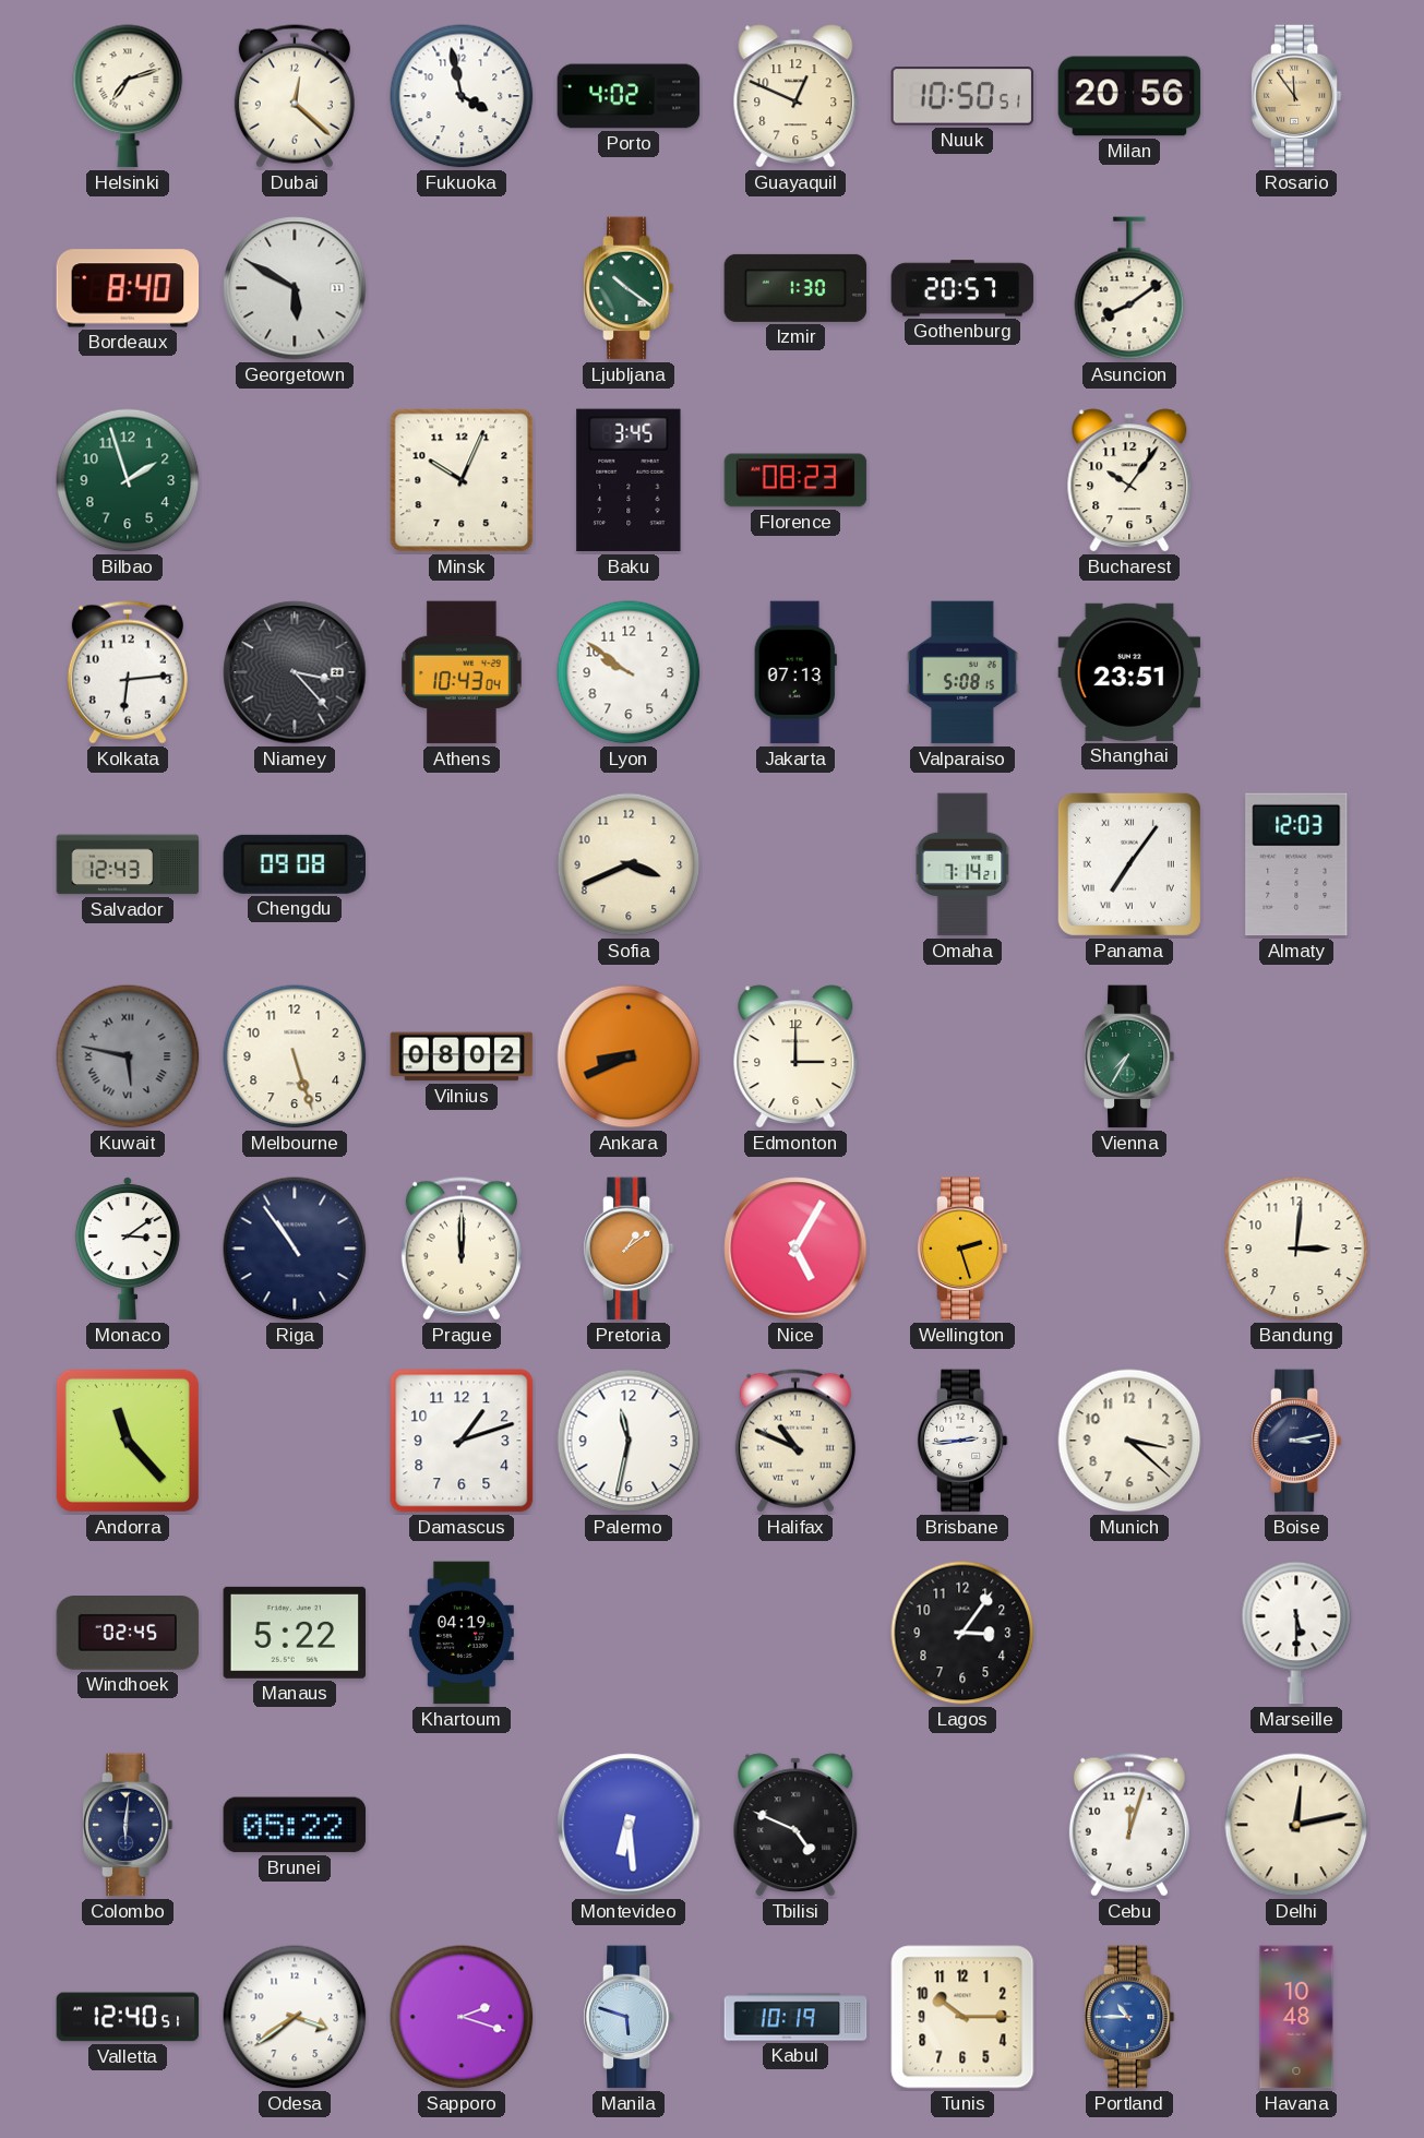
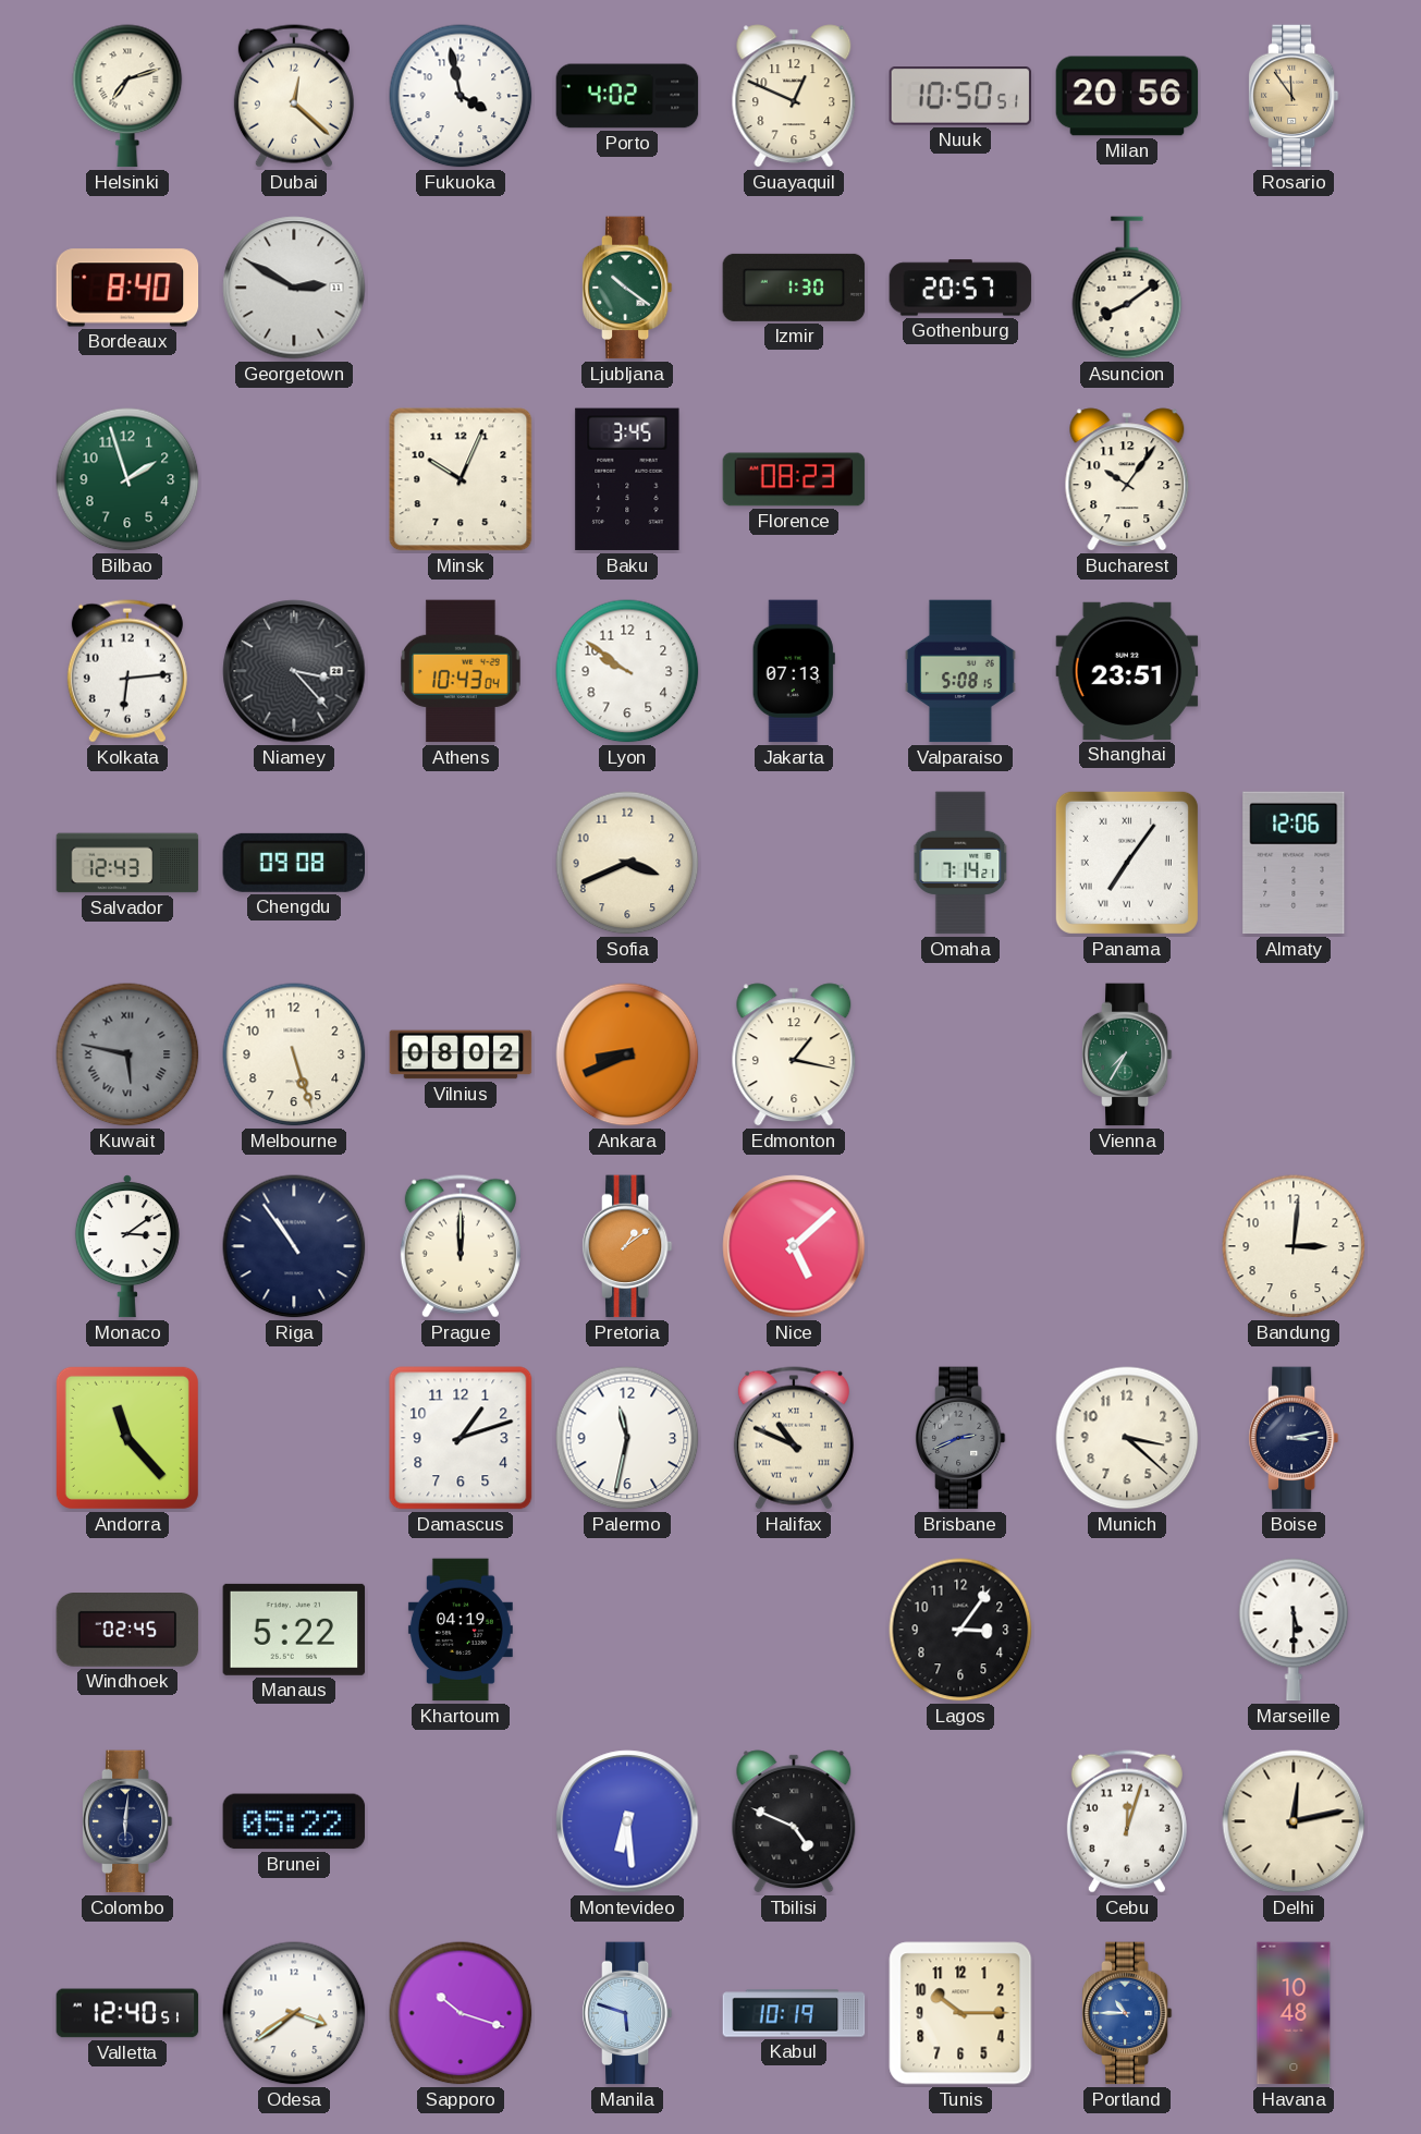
Georgetown: 5:50 -> 2:50 (294, 288)
Almaty: 12:03 -> 12:06 (1294, 863)
Edmonton: 3:00 -> 1:17 (794, 1054)
Nice: 5:05 -> 5:08 (794, 1246)
Wellington: 2:27 -> none (962, 1249)
Brisbane: 2:44 -> 2:41 (960, 1438)
Brisbane dial: white -> grey (960, 1438)
Sapporo: 2:18 -> 10:18 (461, 2013)
